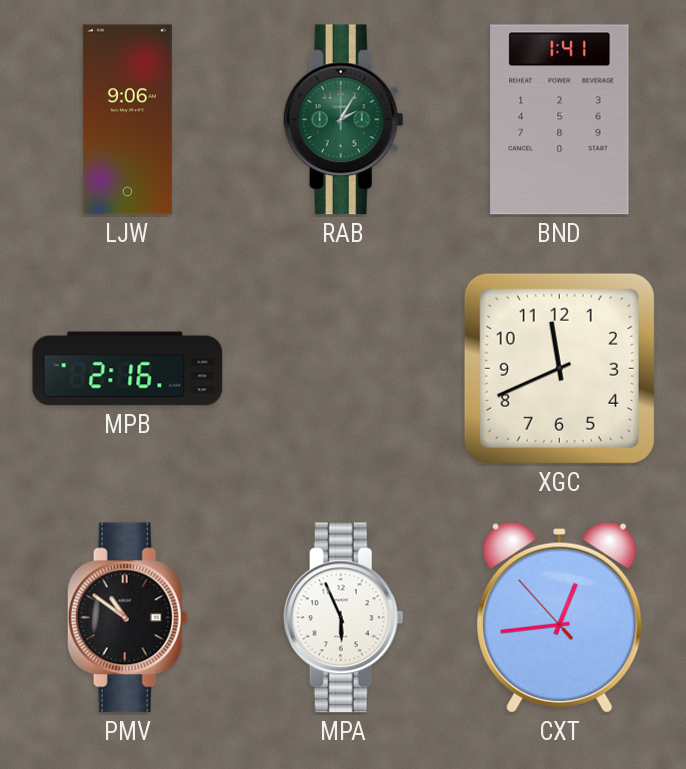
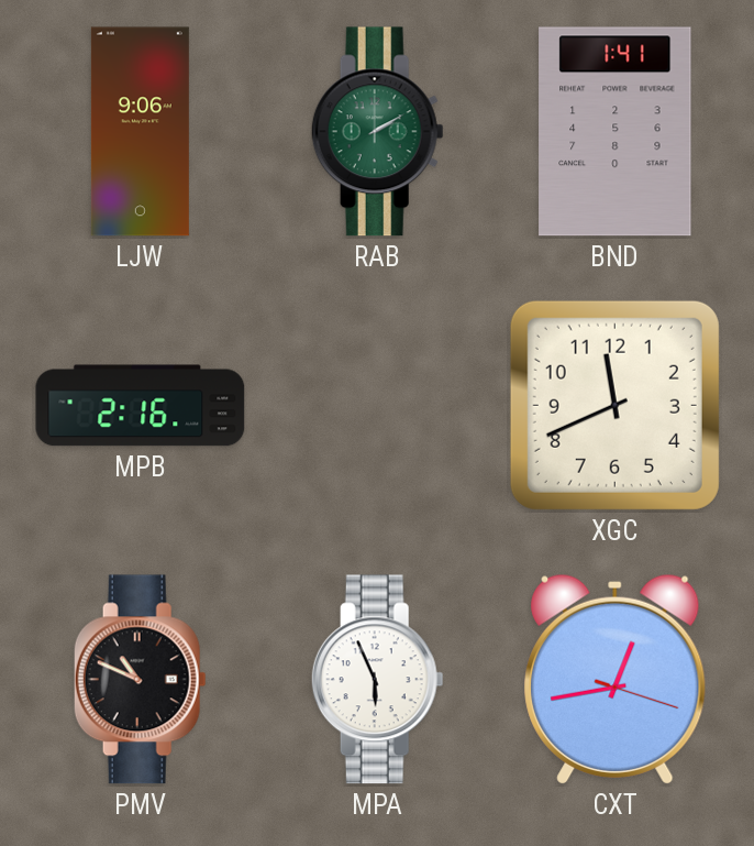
RAB: 2:05 -> 2:10 (377, 132)
PMV: 10:51 -> 10:49 (140, 680)
CXT: 12:43:53 -> 12:43:18 (616, 679)
